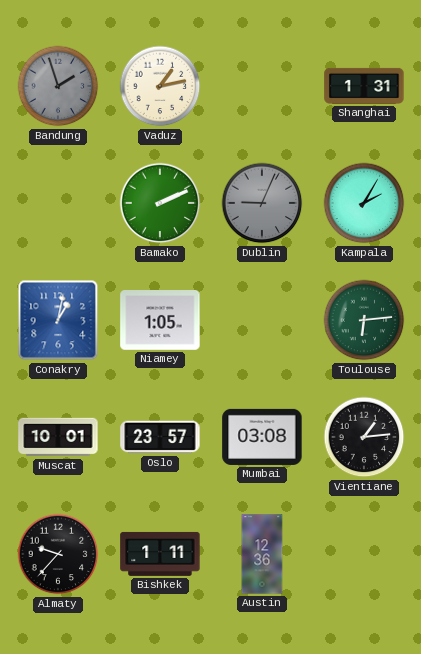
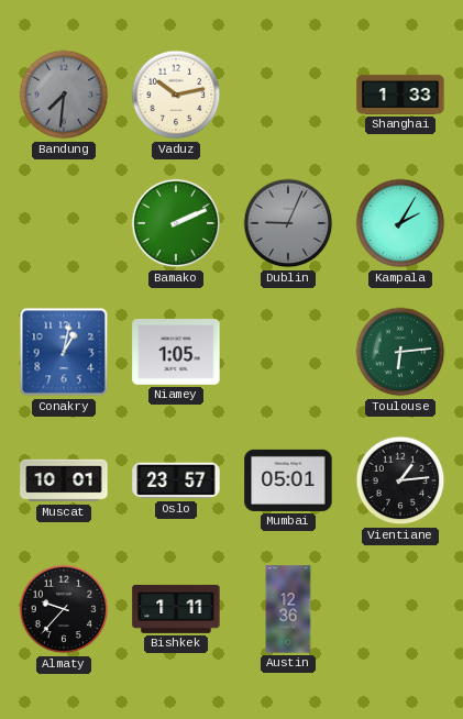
Bandung: 1:57 -> 7:31 (64, 95)
Vaduz: 1:13 -> 10:13 (176, 95)
Shanghai: 1:31 -> 1:33 (400, 95)
Mumbai: 03:08 -> 05:01 (288, 480)
